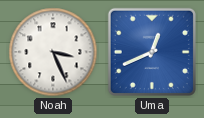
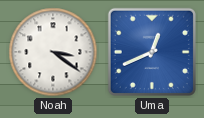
Noah: 3:26 -> 3:21 (53, 52)
